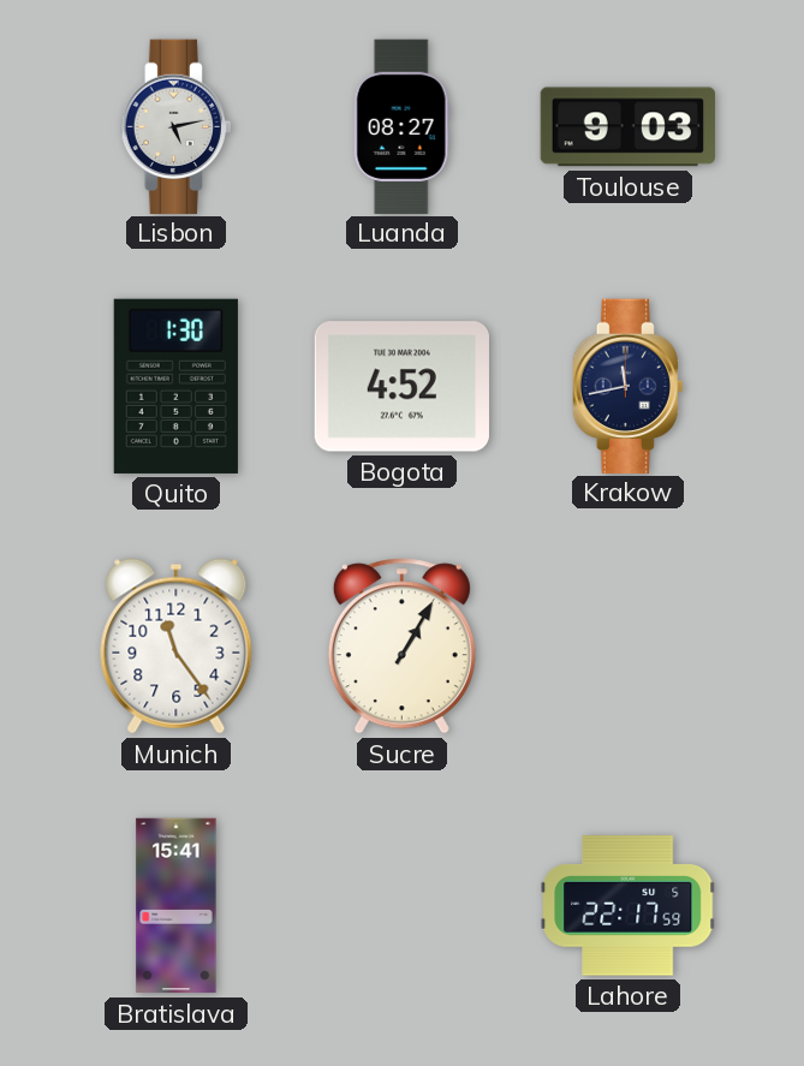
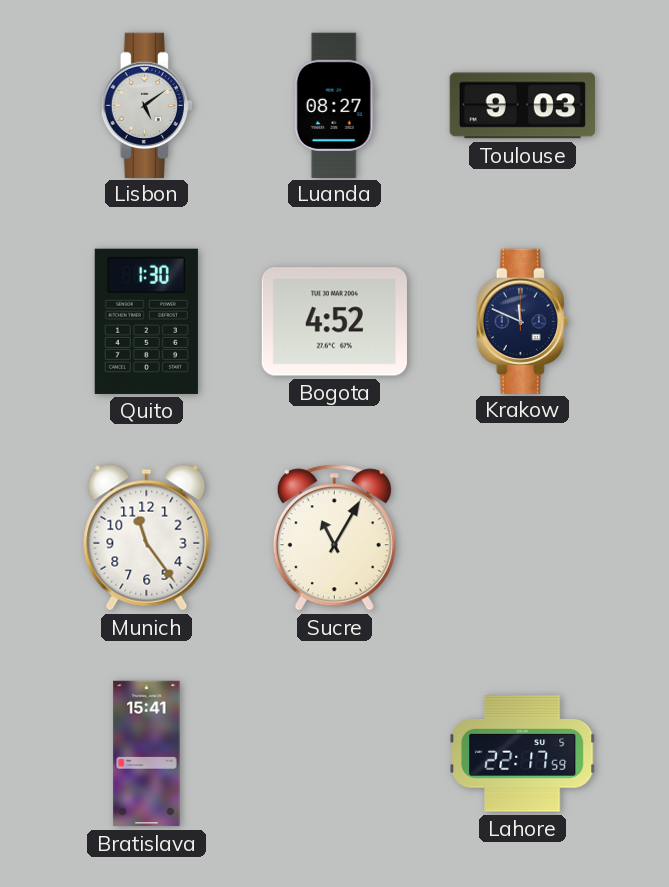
Lisbon: 5:13 -> 5:09 (146, 105)
Krakow: 11:43 -> 11:49 (522, 321)
Sucre: 1:05 -> 11:05 (334, 538)
